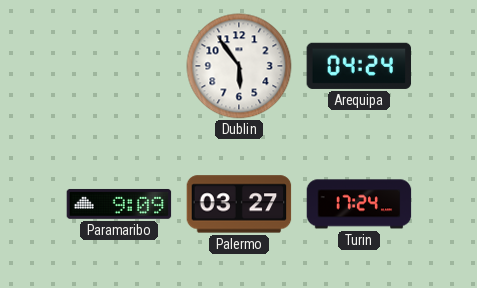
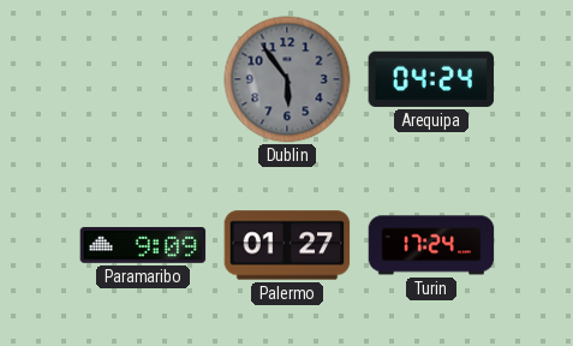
Dublin dial: white -> grey (287, 79)
Palermo: 03:27 -> 01:27 (287, 245)
